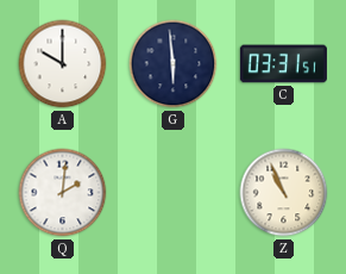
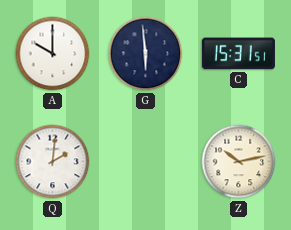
C: 03:31 -> 15:31 (238, 54)
Z: 10:56 -> 10:13 (239, 162)
